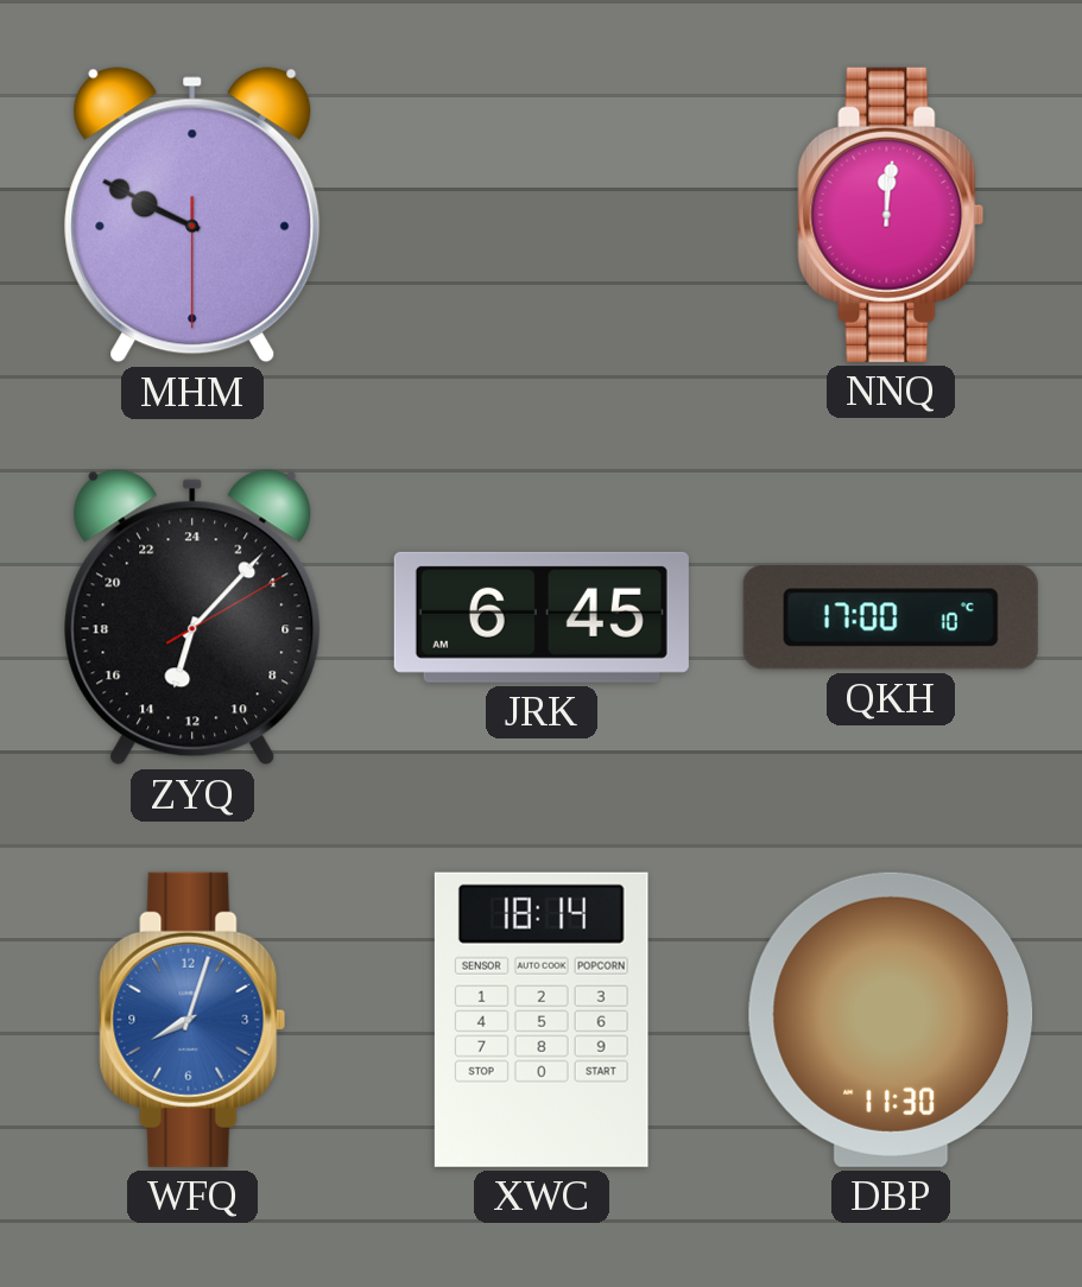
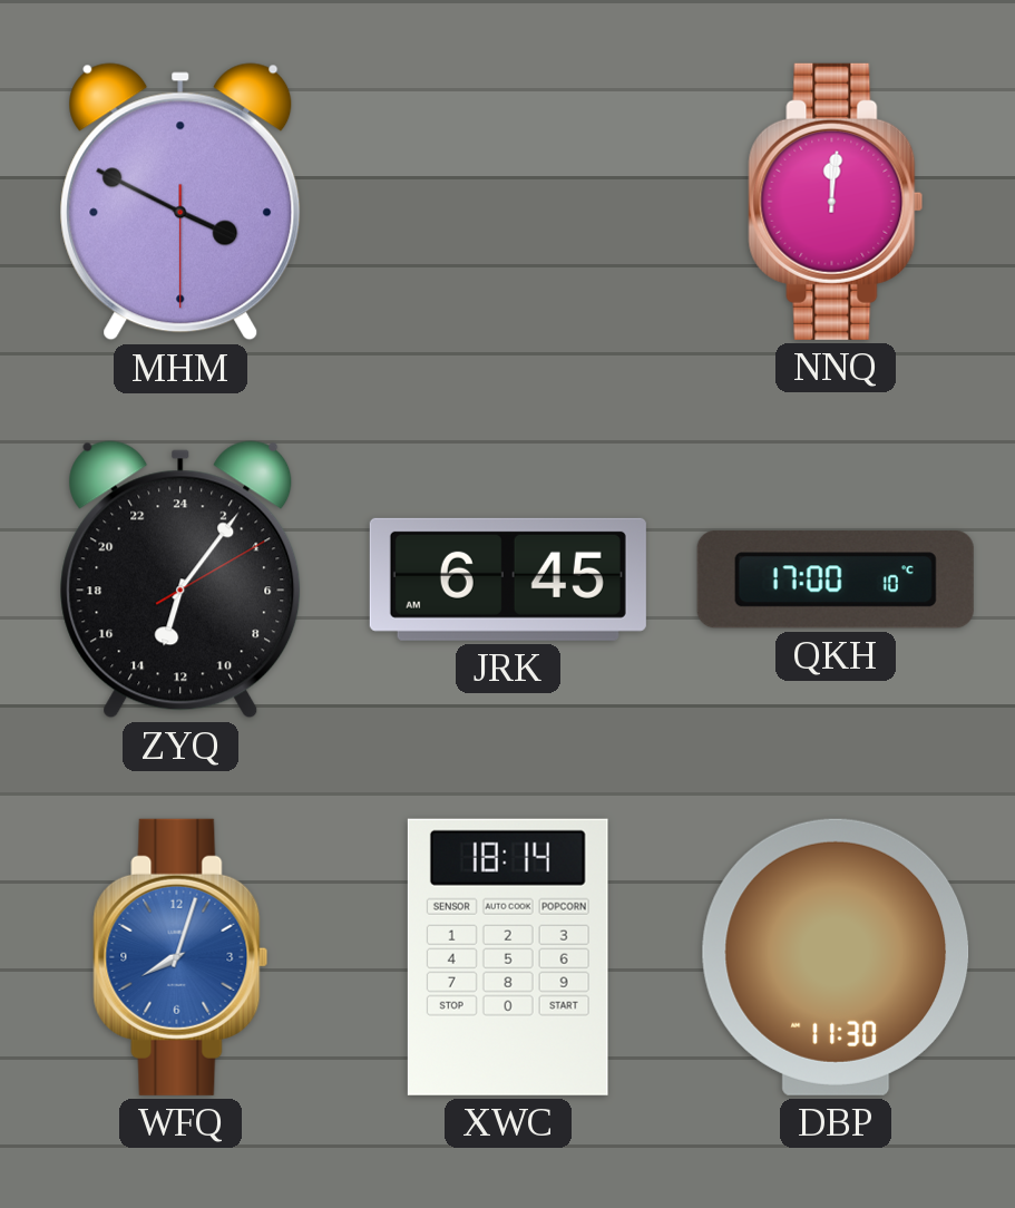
MHM: 9:49 -> 3:49 (180, 202)
ZYQ: 13:07 -> 13:06 (180, 579)
